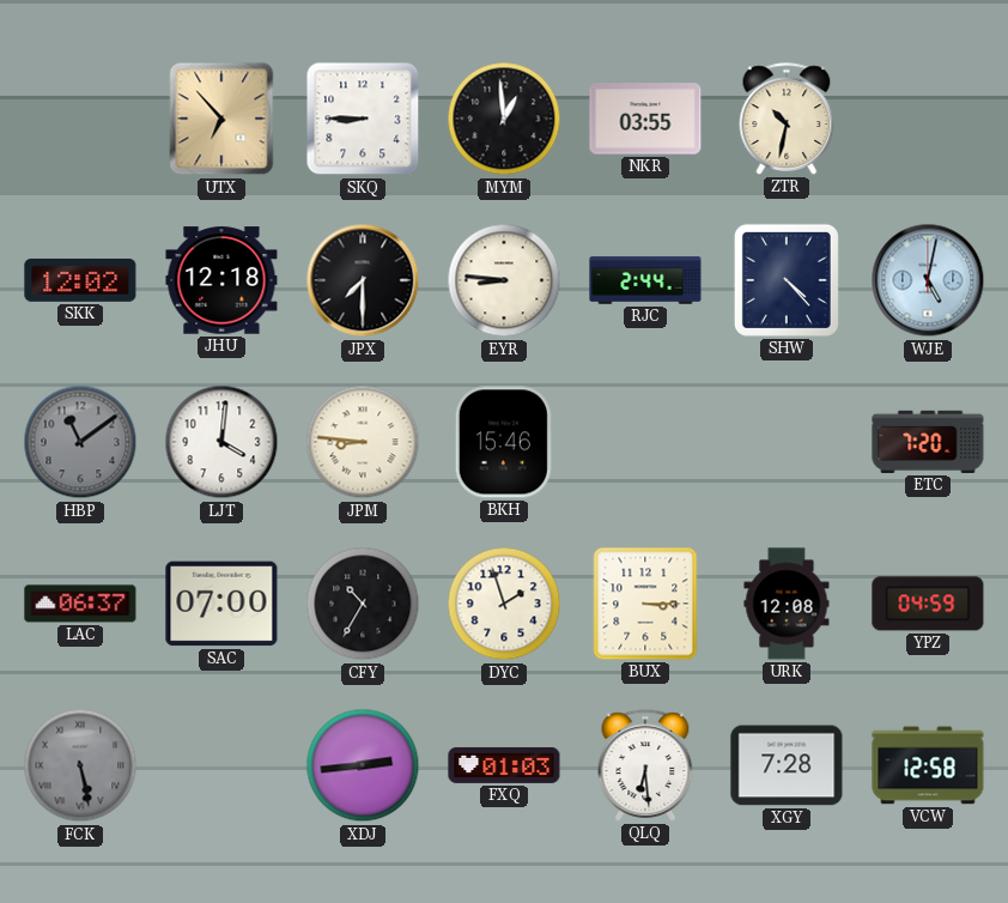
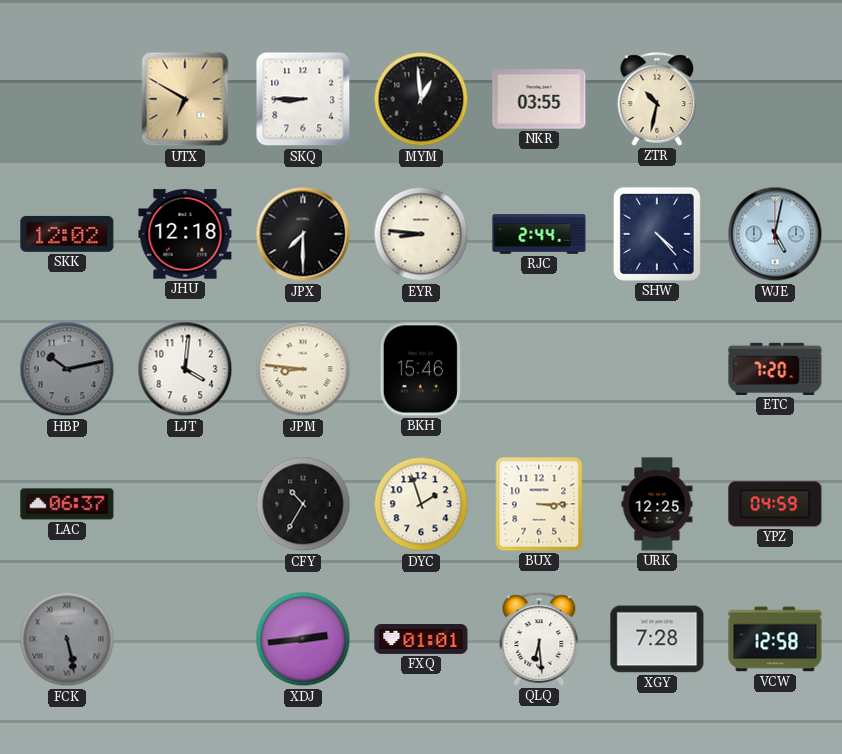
UTX: 6:53 -> 6:50 (185, 99)
HBP: 11:09 -> 10:13 (67, 369)
SAC: 07:00 -> none (221, 604)
URK: 12:08 -> 12:25 (657, 504)
FXQ: 01:03 -> 01:01 (421, 639)
